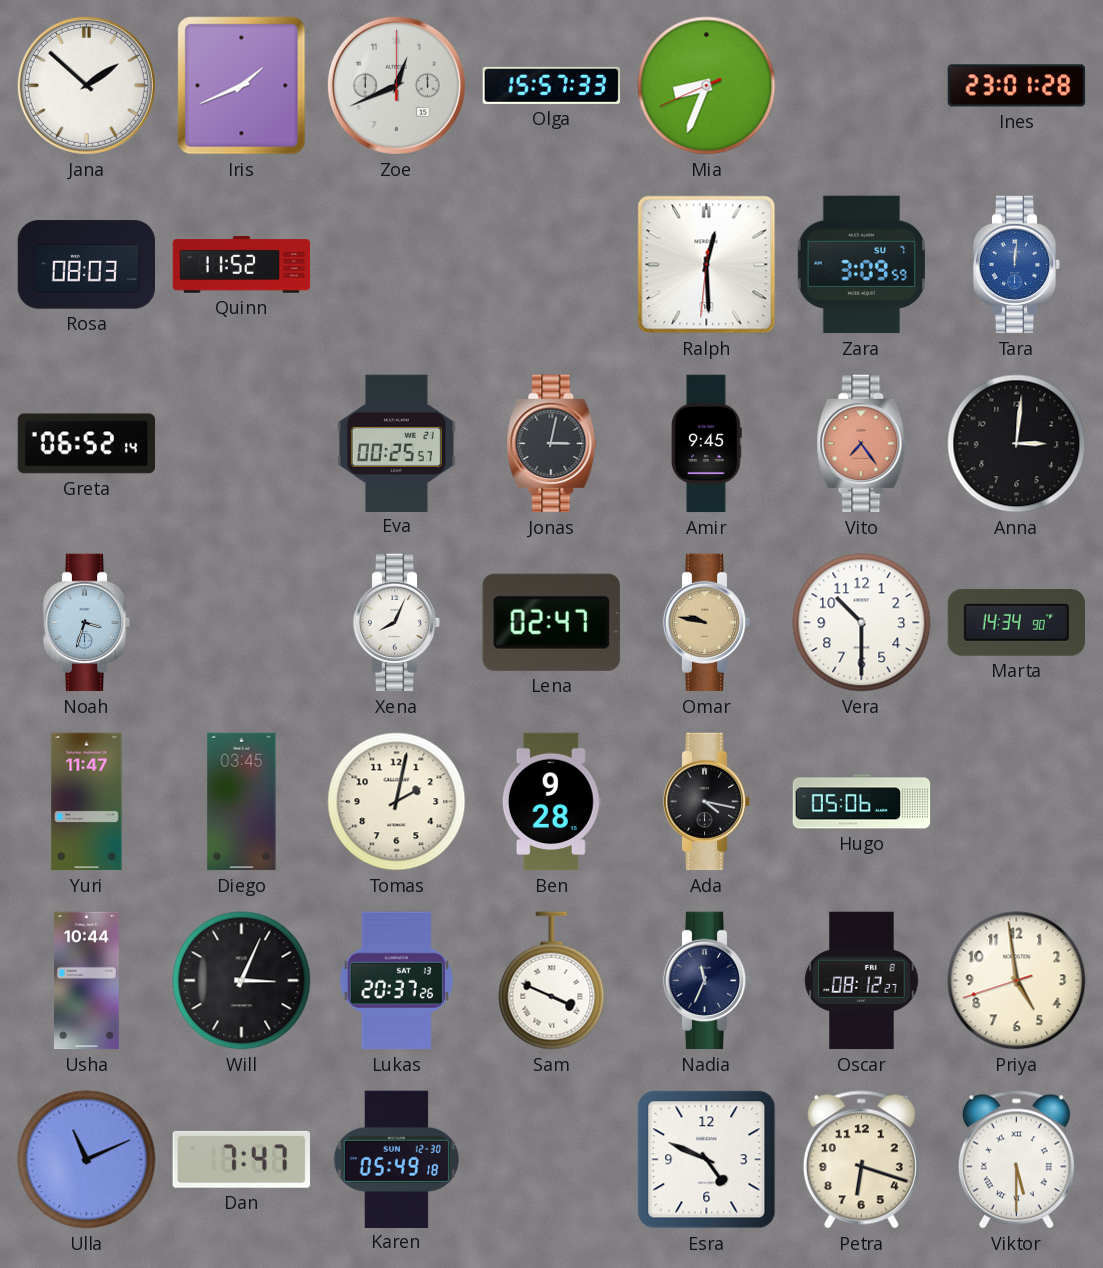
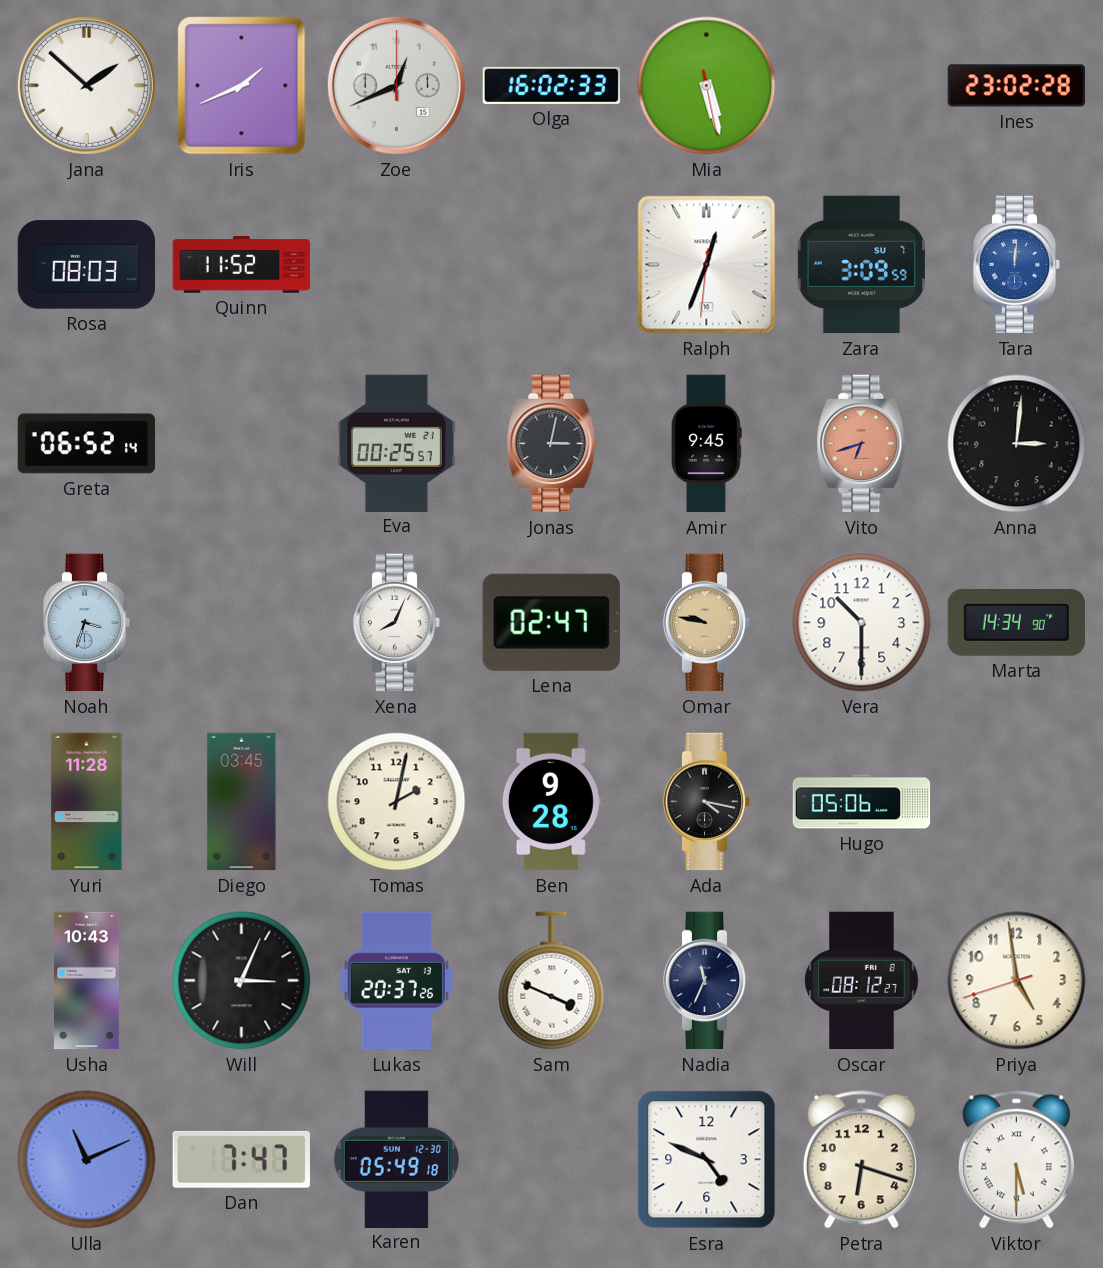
Olga: 15:57 -> 16:02 (552, 85)
Mia: 8:33 -> 5:27 (707, 86)
Ines: 23:01 -> 23:02 (1017, 86)
Ralph: 12:29 -> 12:33 (707, 265)
Vito: 7:24 -> 6:42 (862, 444)
Yuri: 11:47 -> 11:28 (87, 802)
Usha: 10:44 -> 10:43 (87, 981)
